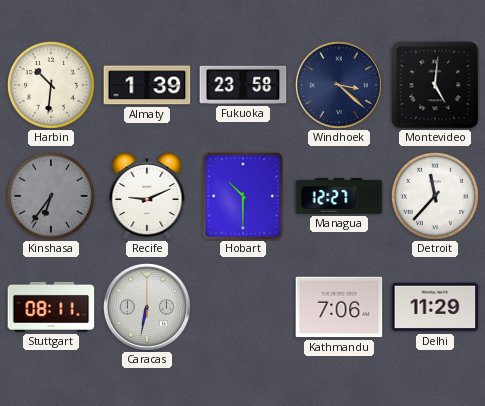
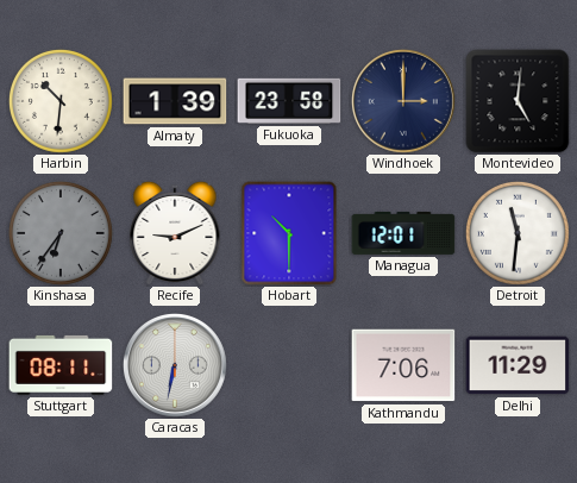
Windhoek: 3:22 -> 3:00 (404, 102)
Managua: 12:27 -> 12:01 (403, 233)
Detroit: 11:37 -> 11:31 (518, 233)
